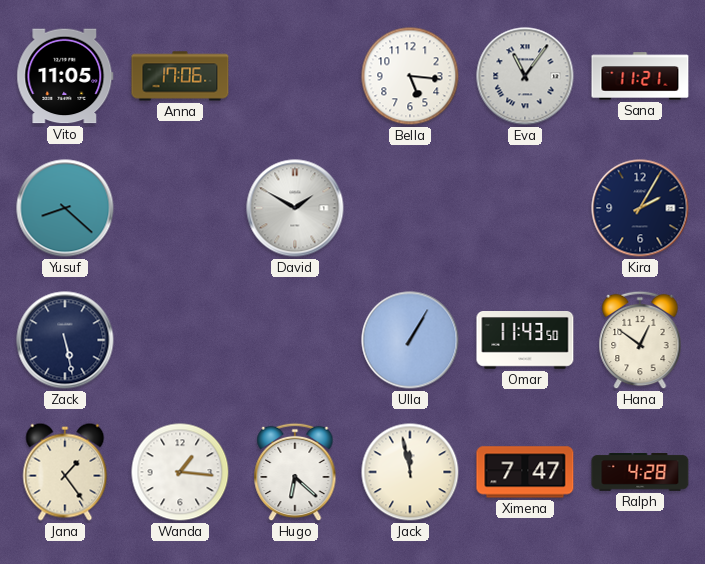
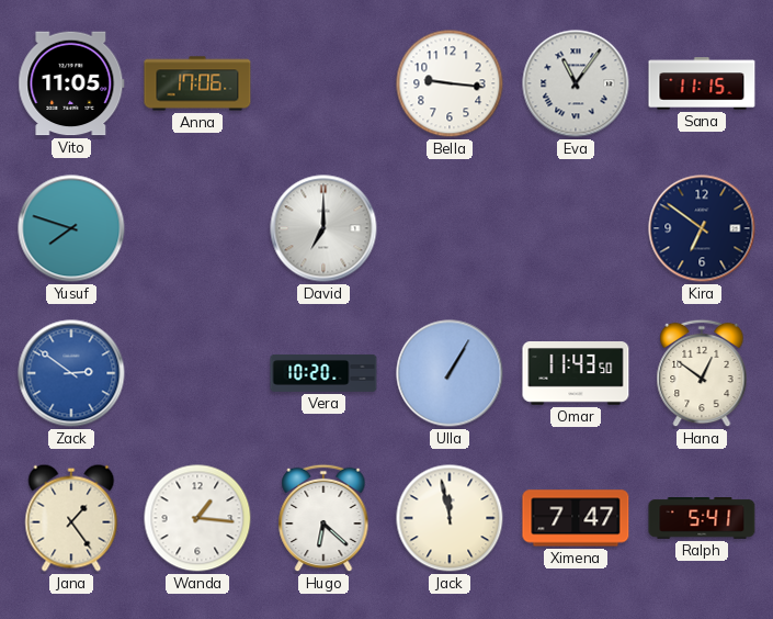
Bella: 5:16 -> 9:16 (450, 83)
Sana: 11:21 -> 11:15 (702, 83)
Yusuf: 8:22 -> 7:48 (71, 228)
David: 1:50 -> 7:00 (323, 228)
Kira: 2:05 -> 6:51 (702, 228)
Zack: 5:28 -> 2:51 (71, 373)
Zack dial: navy -> blue (71, 373)
Vera: none -> 10:20 (323, 373)
Ralph: 4:28 -> 5:41 (702, 519)
